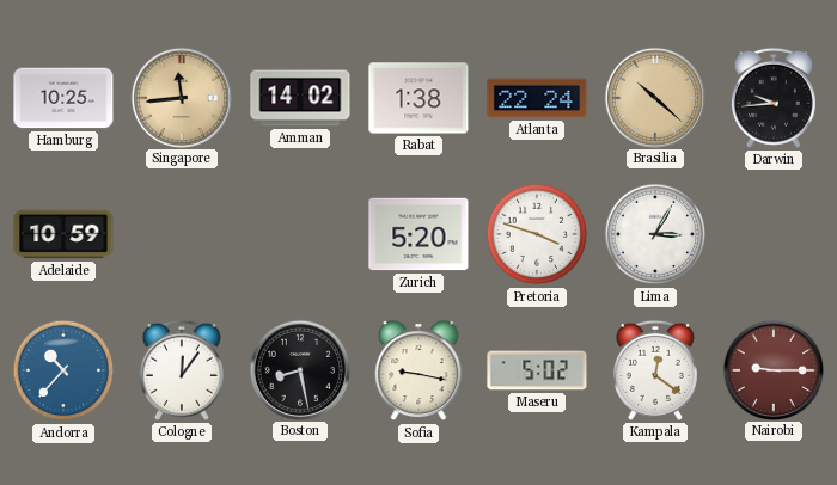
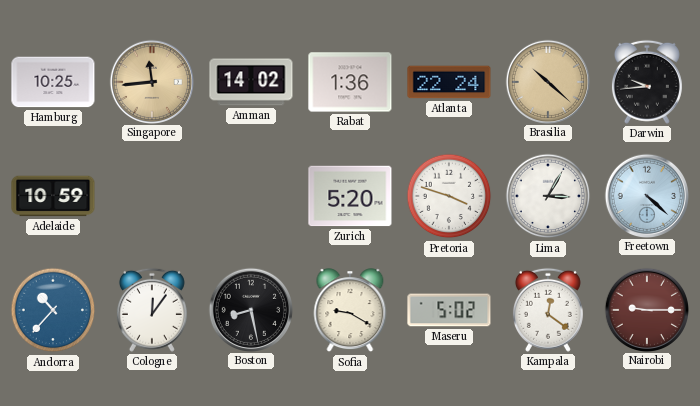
Rabat: 1:38 -> 1:36 (350, 82)
Freetown: none -> 4:22 (646, 195)
Sofia: 9:17 -> 9:20 (350, 311)
